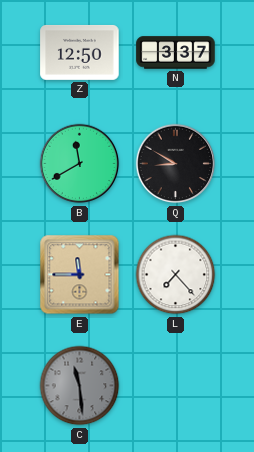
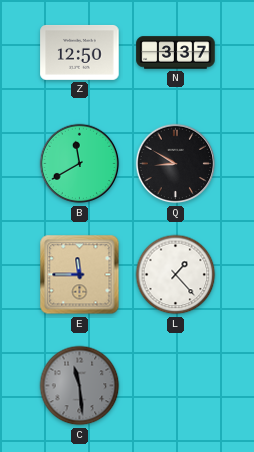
L: 7:23 -> 1:23 (176, 275)
